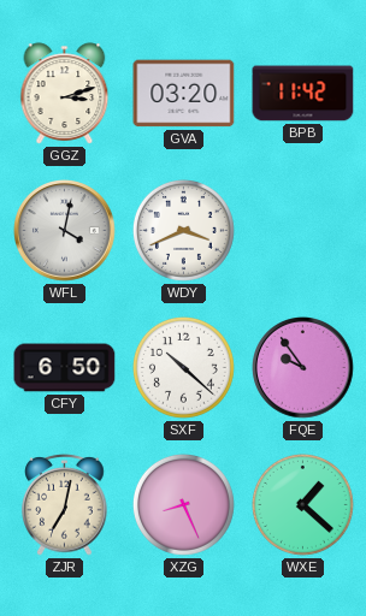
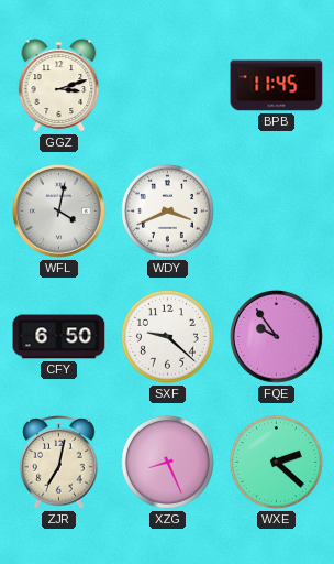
GVA: 03:20 -> none (184, 94)
BPB: 11:42 -> 11:45 (277, 86)
SXF: 10:22 -> 9:22 (167, 336)
WXE: 1:22 -> 2:22 (276, 462)
